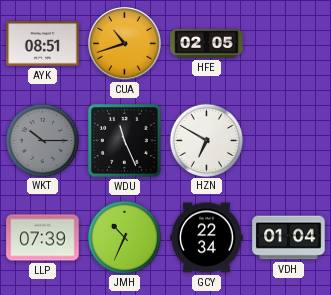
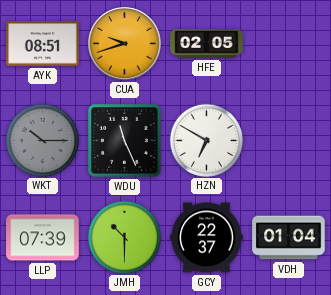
CUA: 10:42 -> 9:42 (125, 44)
JMH: 10:34 -> 10:30 (124, 237)
GCY: 22:34 -> 22:37 (207, 238)
